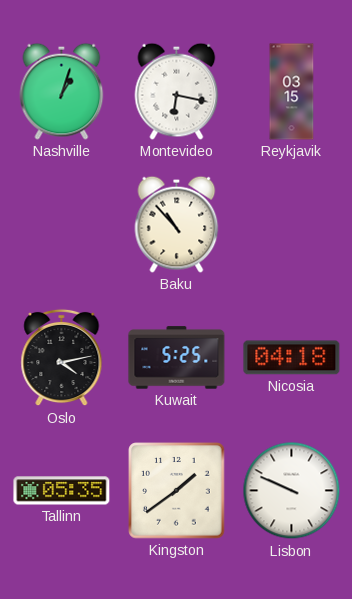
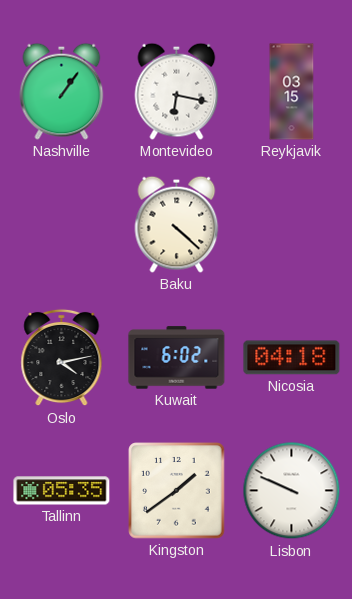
Nashville: 1:03 -> 1:06 (62, 91)
Baku: 10:53 -> 4:22 (177, 224)
Kuwait: 5:25 -> 6:02 (177, 358)
